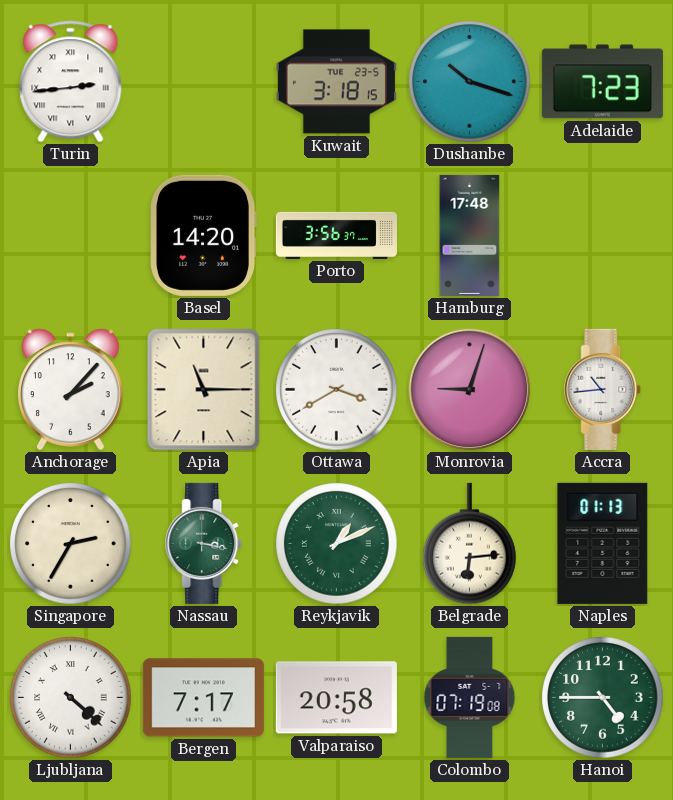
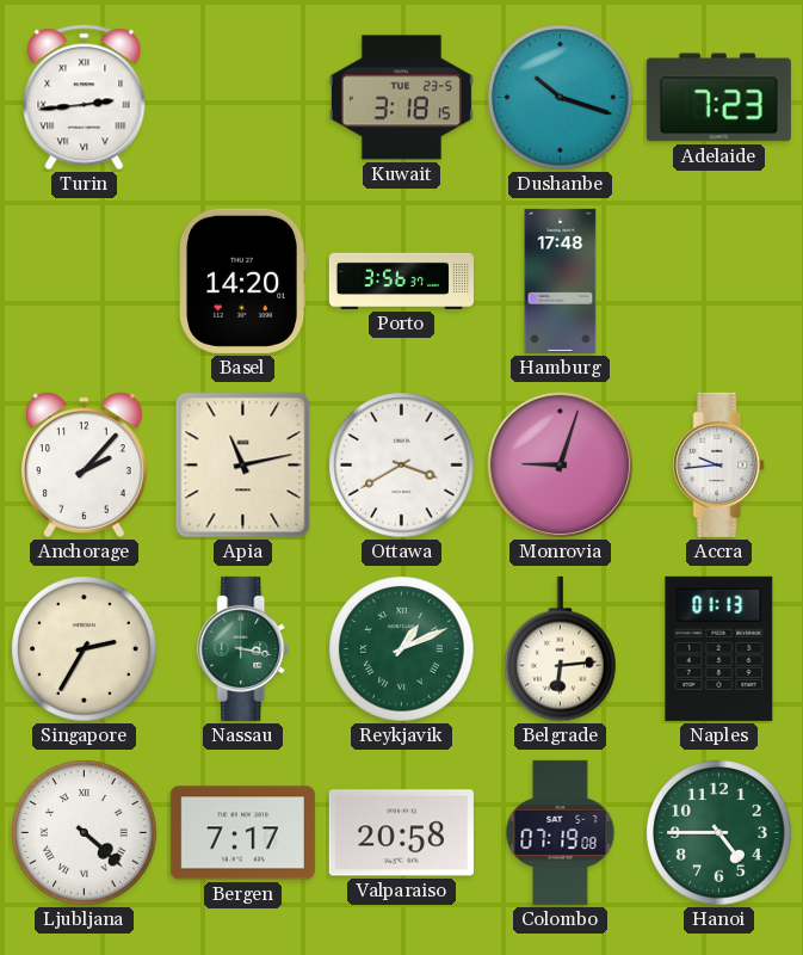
Apia: 11:15 -> 11:13 (243, 466)
Accra: 10:44 -> 9:44 (719, 464)
